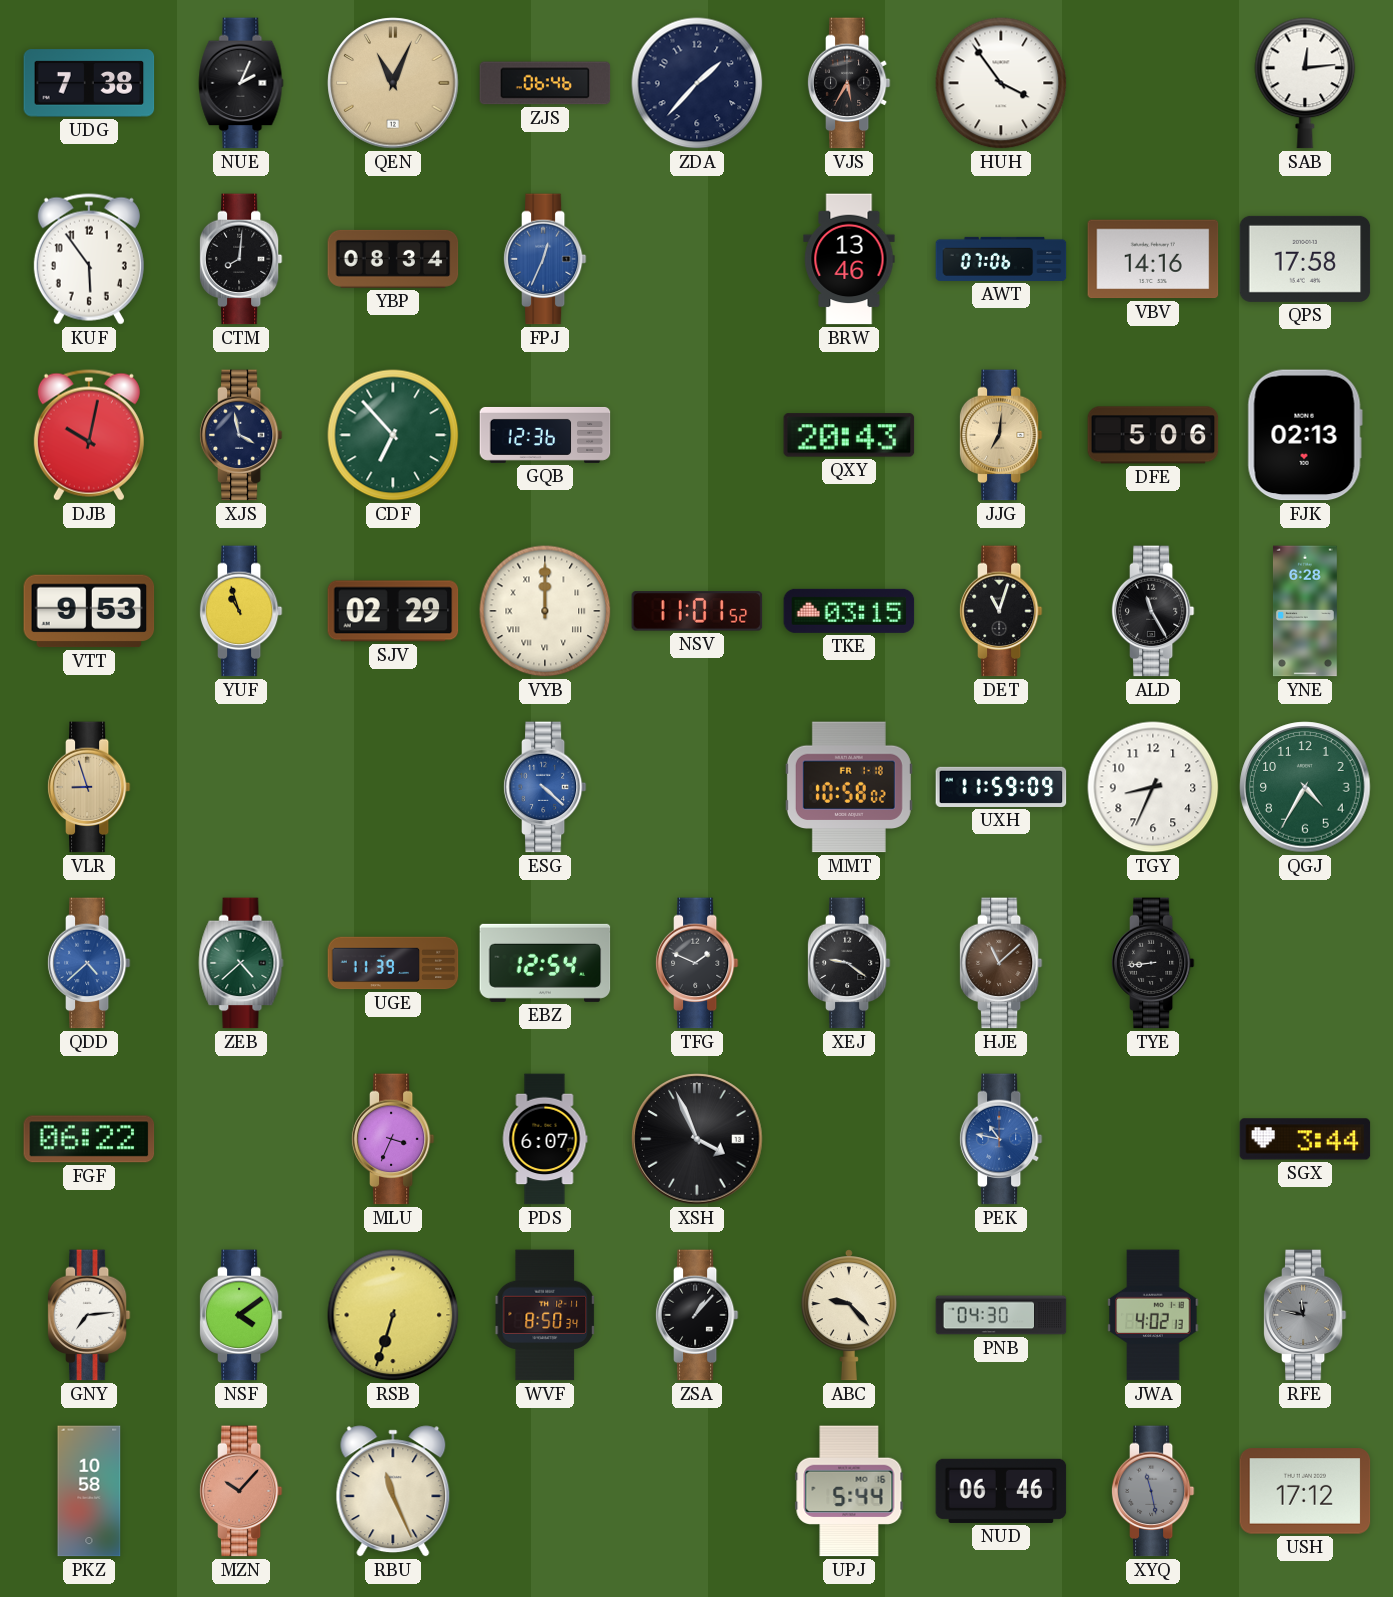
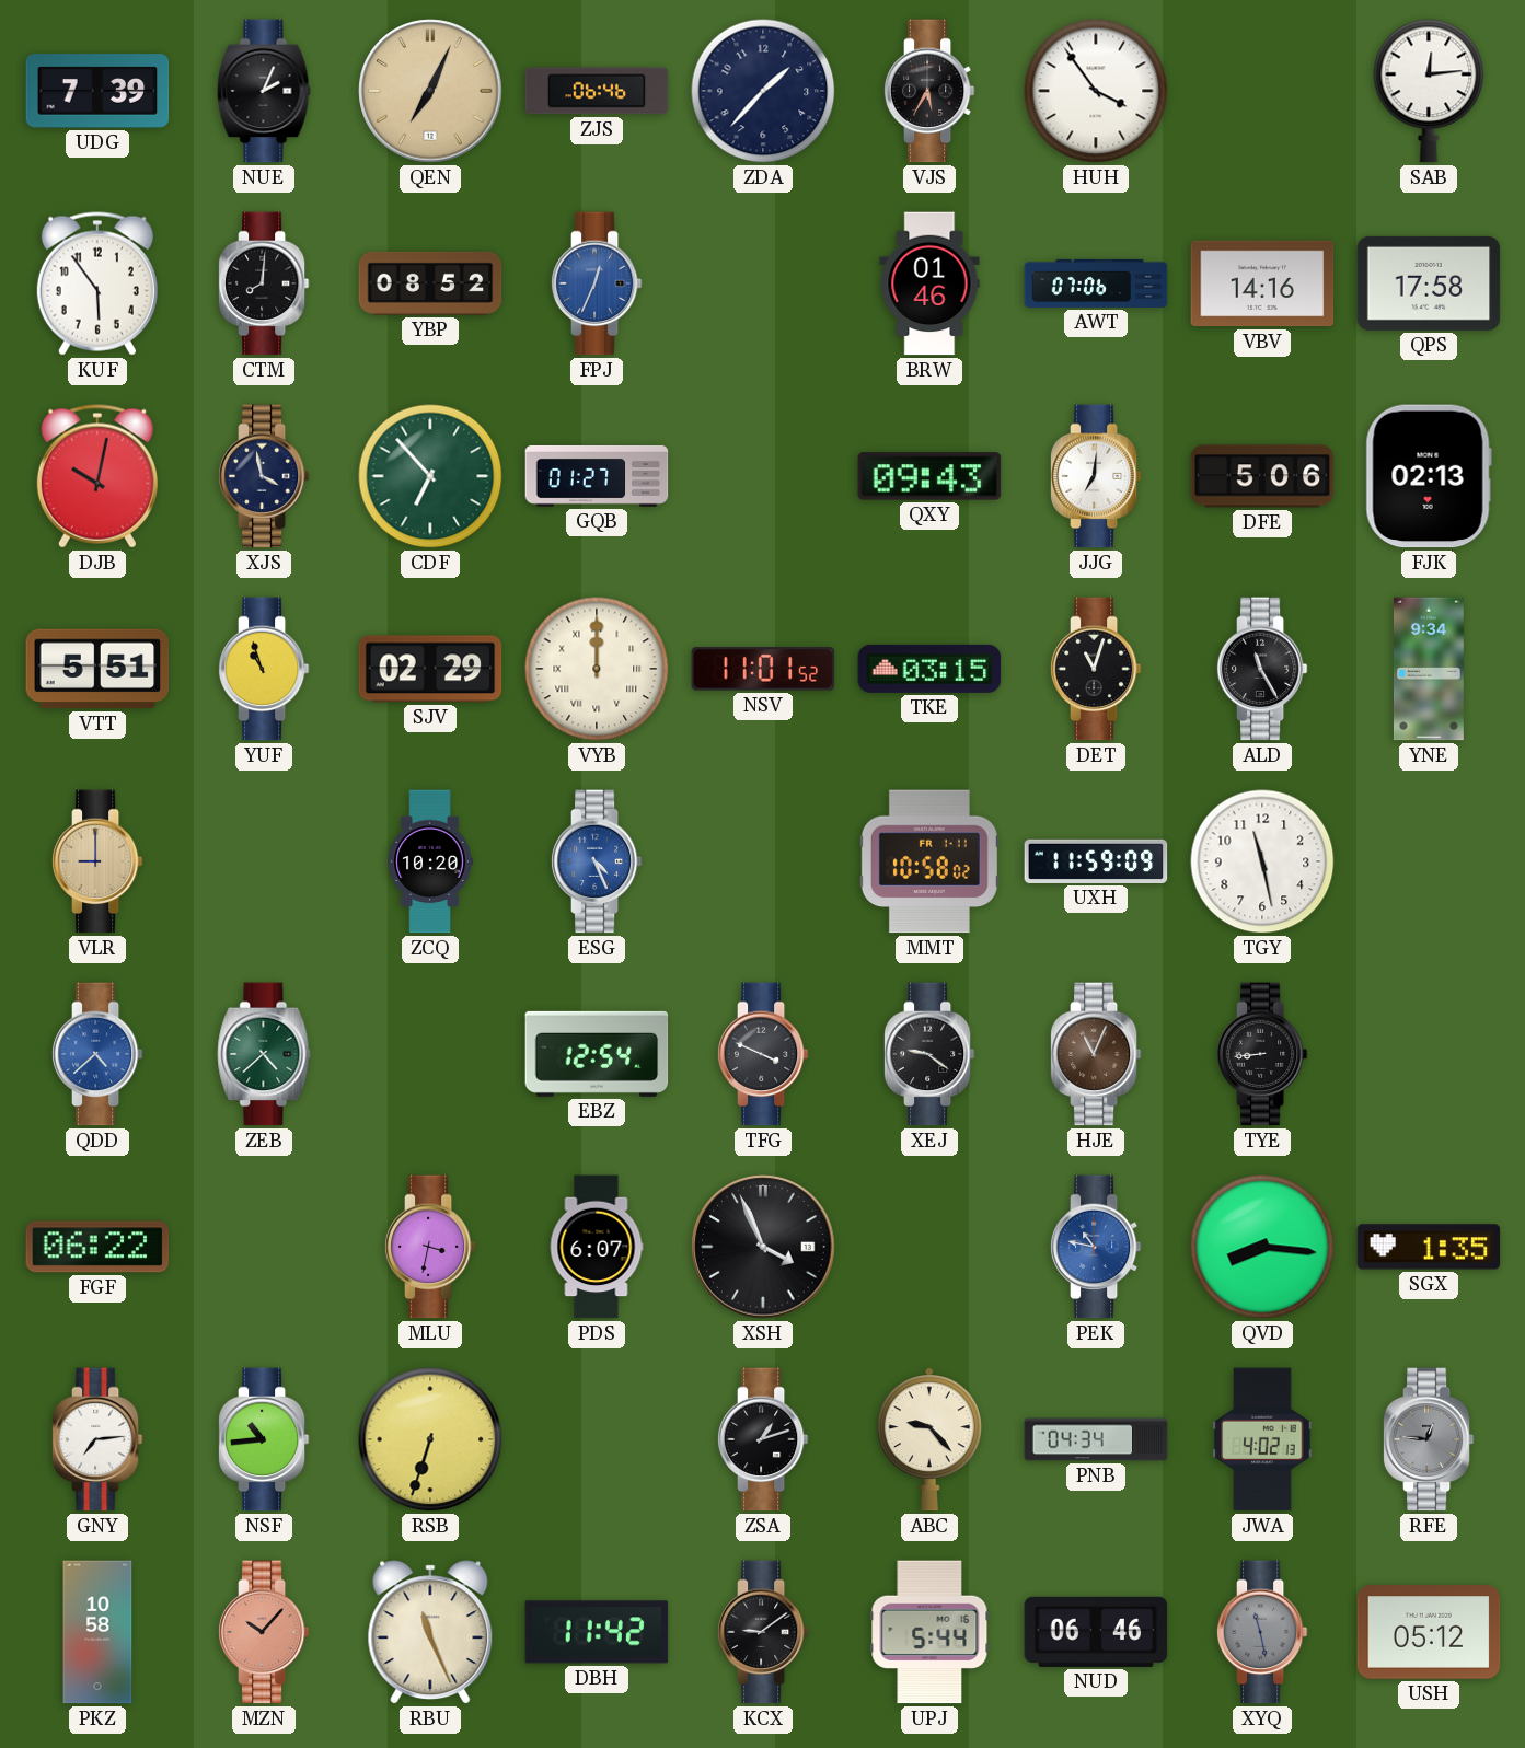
UDG: 7:38 -> 7:39 (97, 91)
QEN: 11:04 -> 7:04 (430, 91)
YBP: 08:34 -> 08:52 (430, 283)
BRW: 13:46 -> 01:46 (929, 283)
GQB: 12:36 -> 01:27 (597, 476)
QXY: 20:43 -> 09:43 (929, 476)
JJG dial: champagne -> white (1096, 476)
VTT: 9:53 -> 5:51 (97, 669)
YNE: 6:28 -> 9:34 (1429, 669)
VLR: 8:57 -> 9:00 (97, 861)
ZCQ: none -> 10:20 (430, 861)
ESG: 4:22 -> 4:26 (597, 861)
MMT date: FR 1-18 -> FR 1-11 (929, 861)
TGY: 8:34 -> 11:28 (1262, 861)
QGJ: 4:35 -> none (1305, 787)
UGE: 11:39 -> none (393, 963)
TFG: 1:49 -> 3:49 (763, 1054)
HJE: 11:08 -> 11:04 (1096, 1054)
MLU: 3:34 -> 3:32 (430, 1247)
QVD: none -> 8:16 (1262, 1247)
SGX: 3:44 -> 1:35 (1429, 1247)
NSF: 4:09 -> 10:44 (264, 1439)
WVF: 8:50 -> none (544, 1315)
ZSA: 1:07 -> 1:12 (763, 1439)
PNB: 04:30 -> 04:34 (1096, 1439)
RFE: 11:47 -> 12:46 (1429, 1439)
DBH: none -> 11:42 (597, 1632)
KCX: none -> 9:09 (763, 1632)
USH: 17:12 -> 05:12 (1429, 1632)
